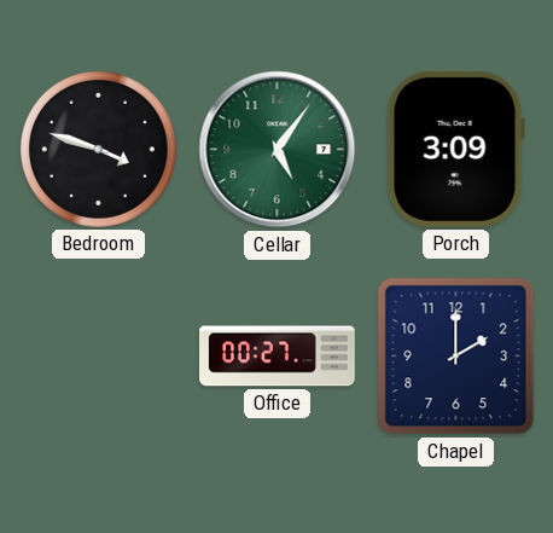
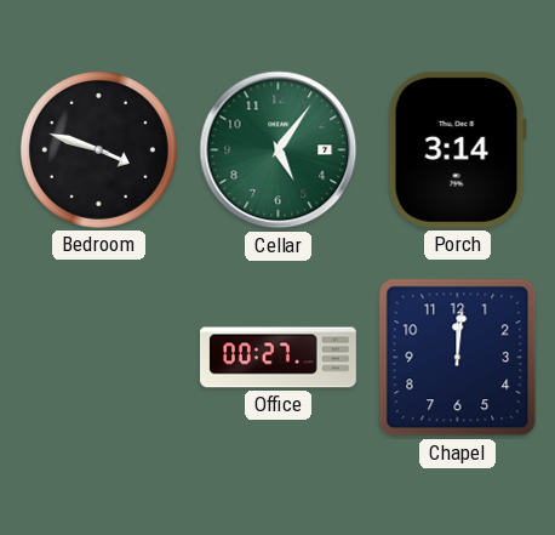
Porch: 3:09 -> 3:14 (457, 149)
Chapel: 2:00 -> 12:01 (458, 358)
